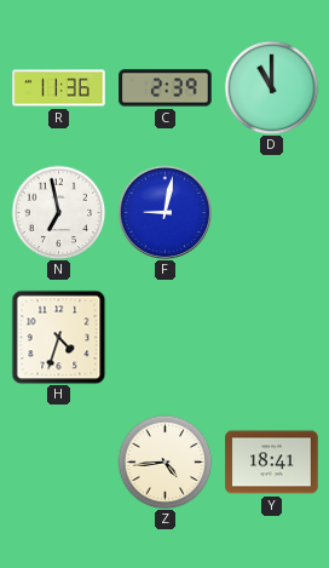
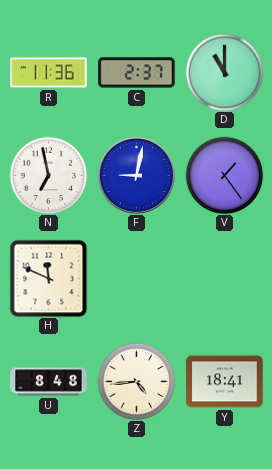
C: 2:39 -> 2:37 (137, 73)
V: none -> 1:24 (224, 175)
H: 4:33 -> 11:49 (48, 278)
U: none -> 8:48 (49, 382)
